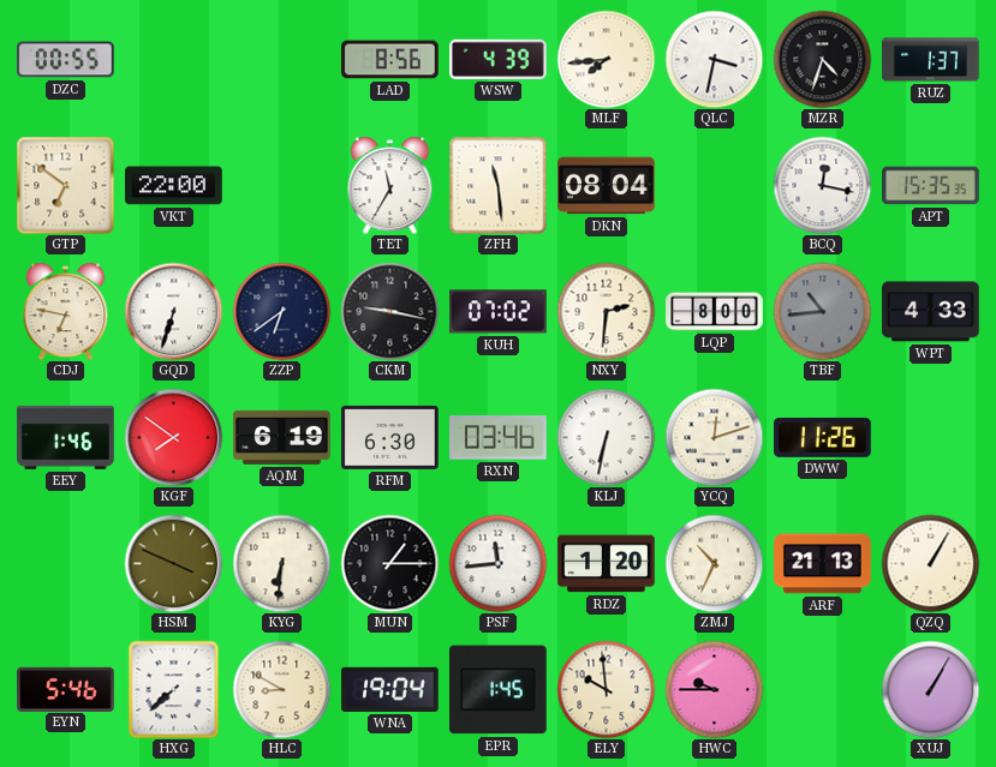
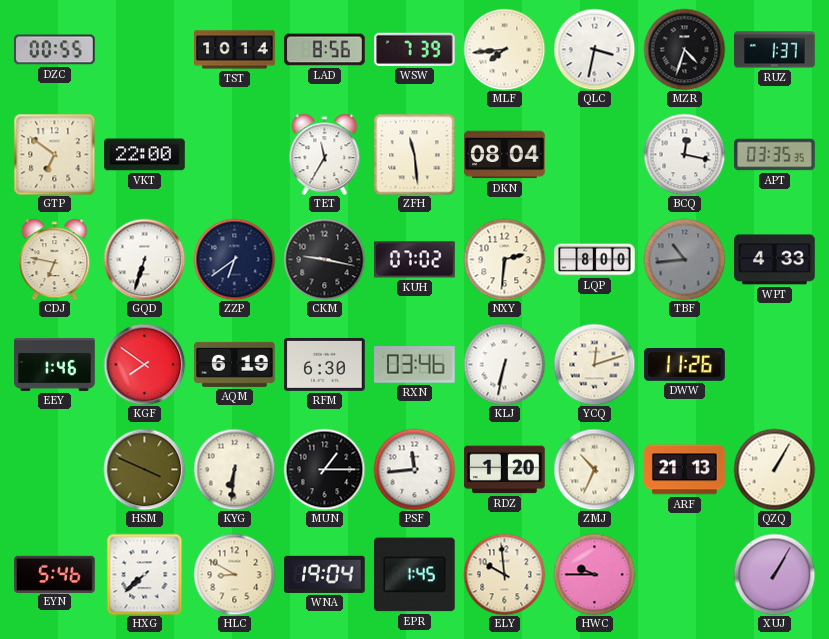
TST: none -> 10:14 (235, 50)
WSW: 4:39 -> 7:39 (415, 49)
APT: 15:35 -> 03:35 (775, 155)
